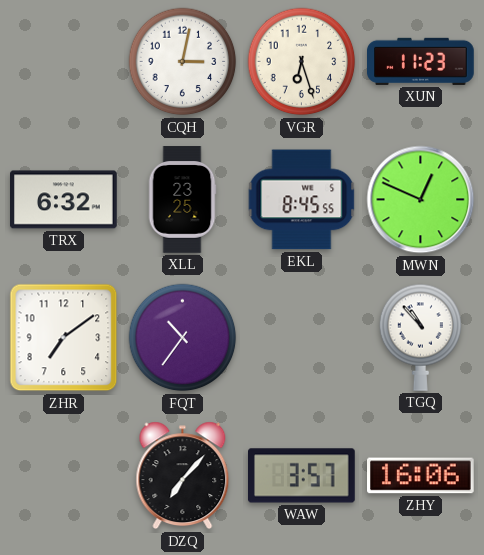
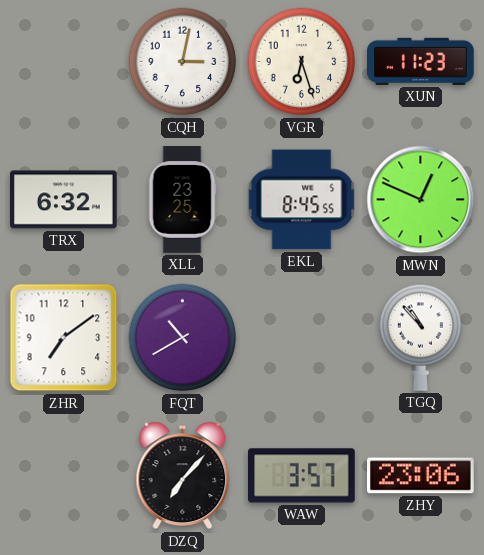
FQT: 10:36 -> 10:40 (183, 338)
ZHY: 16:06 -> 23:06 (421, 476)
